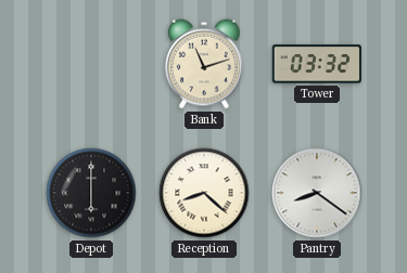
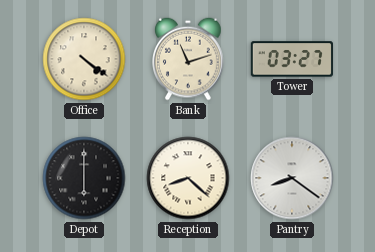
Office: none -> 4:21 (84, 59)
Tower: 03:32 -> 03:27 (291, 59)
